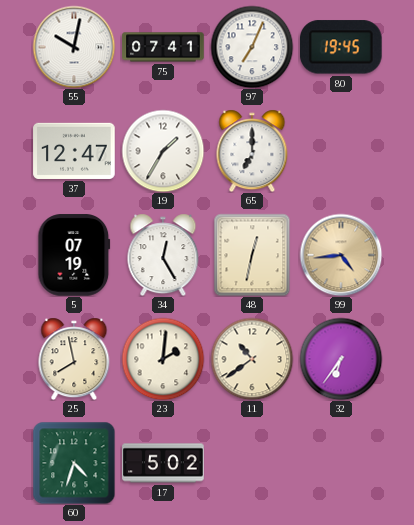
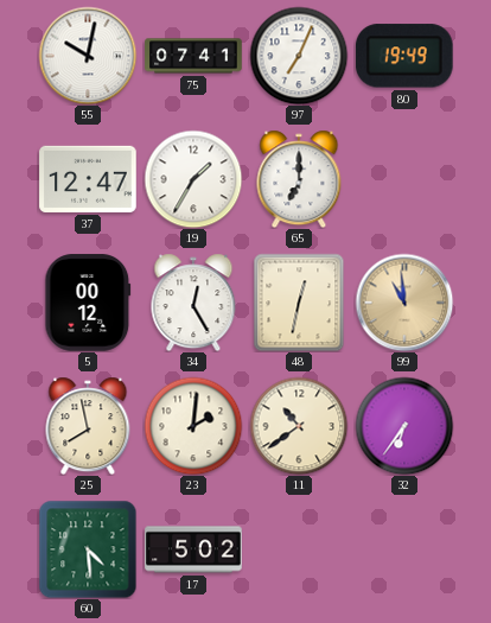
80: 19:45 -> 19:49 (404, 56)
5: 07:19 -> 00:12 (88, 303)
99: 4:44 -> 10:59 (404, 303)
60: 4:33 -> 4:29 (88, 549)
